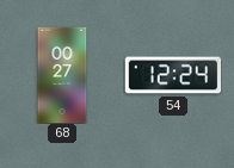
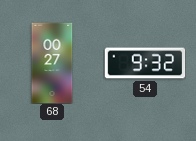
54: 12:24 -> 9:32 (145, 63)
